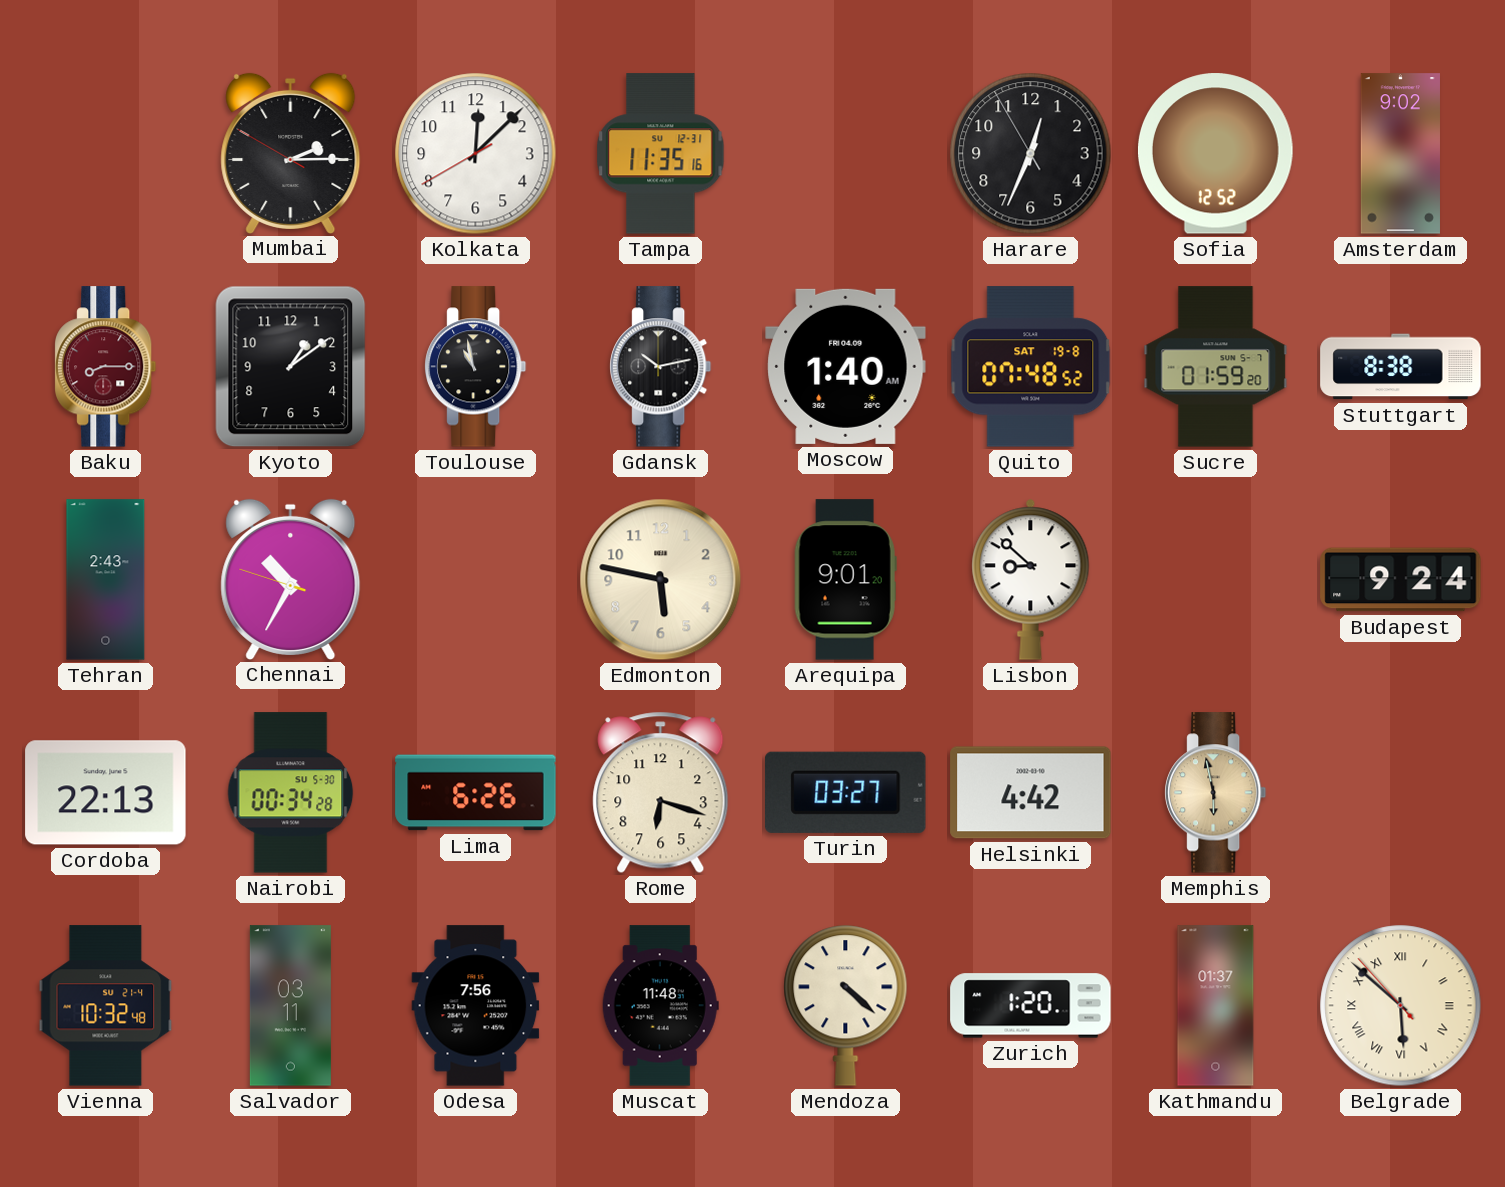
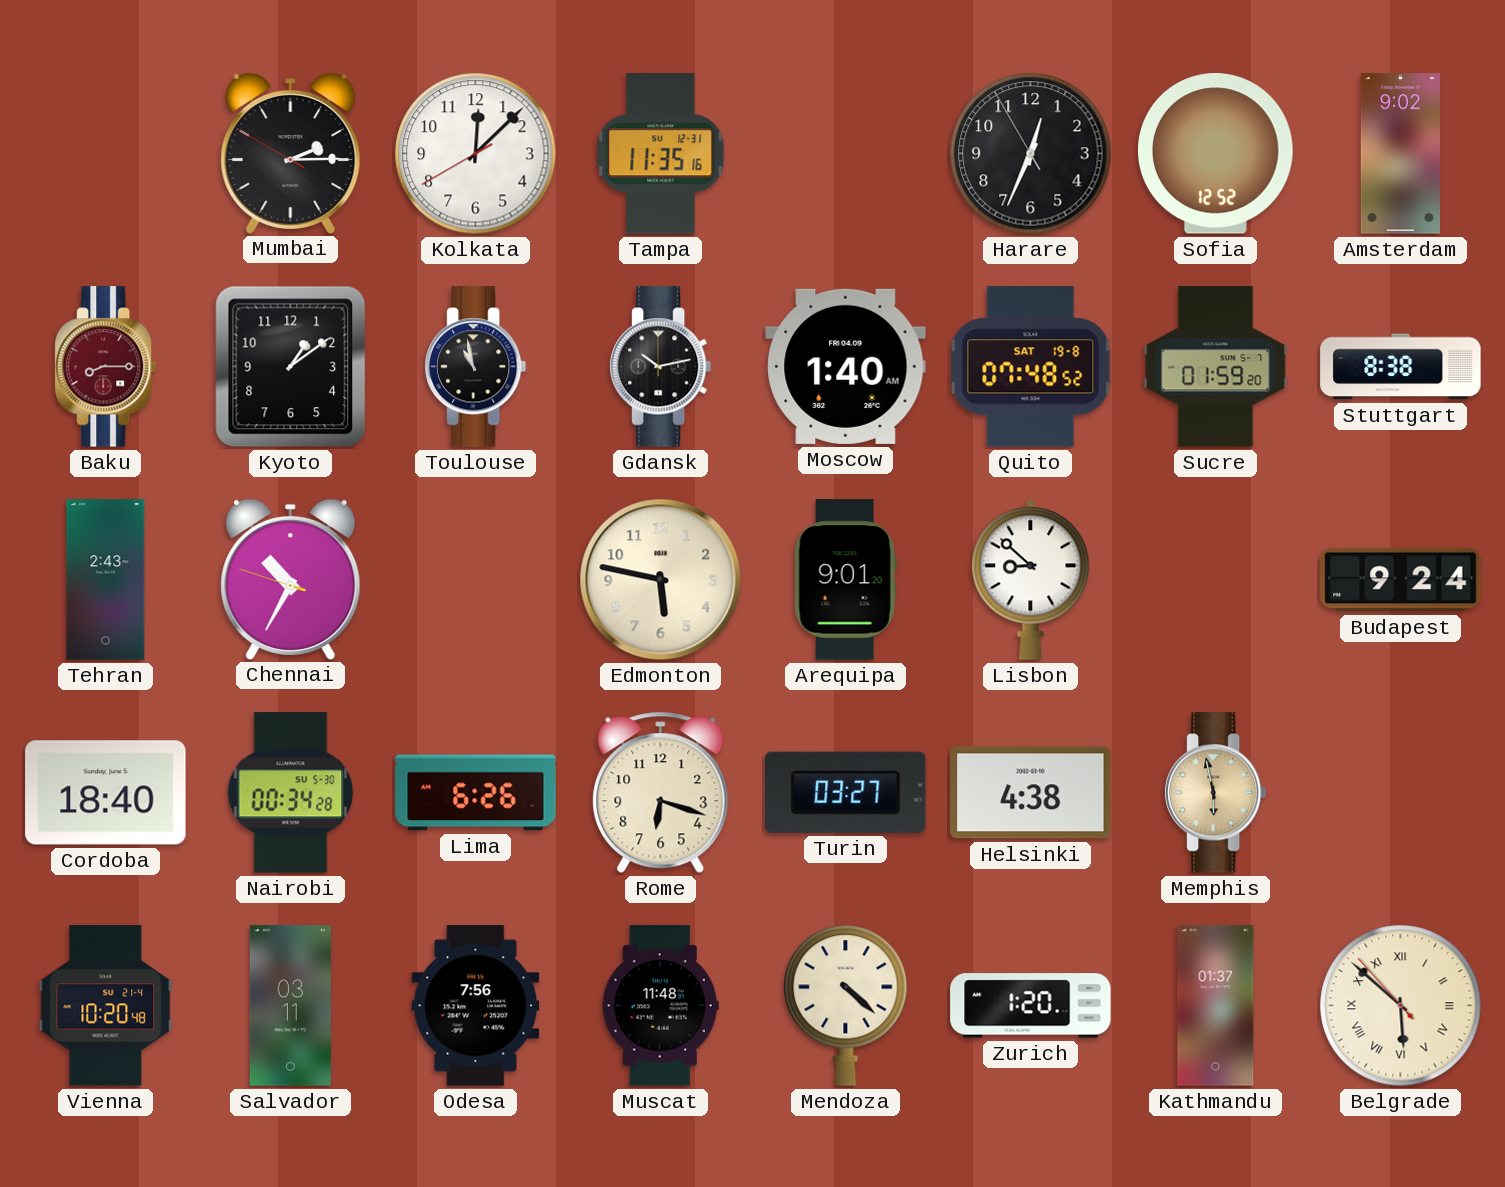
Cordoba: 22:13 -> 18:40 (106, 793)
Helsinki: 4:42 -> 4:38 (1031, 793)
Vienna: 10:32 -> 10:20 (106, 1006)
